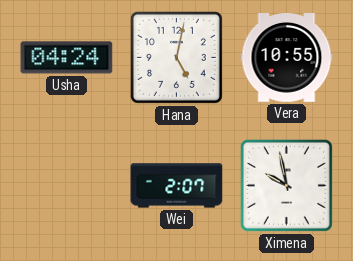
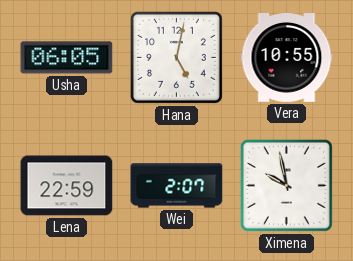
Usha: 04:24 -> 06:05 (67, 58)
Lena: none -> 22:59 (67, 186)
